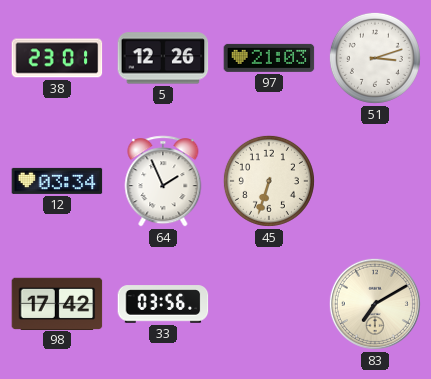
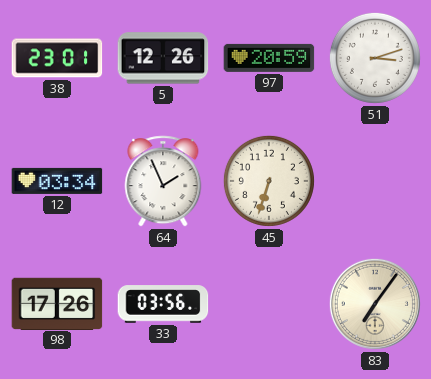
97: 21:03 -> 20:59 (269, 58)
98: 17:42 -> 17:26 (57, 303)
83: 7:10 -> 7:06 (375, 304)
